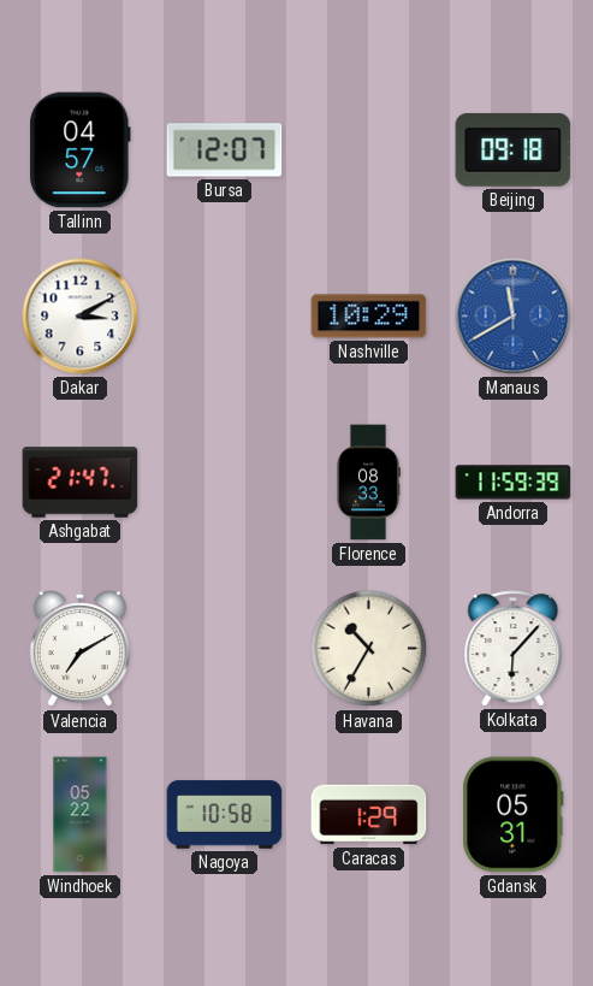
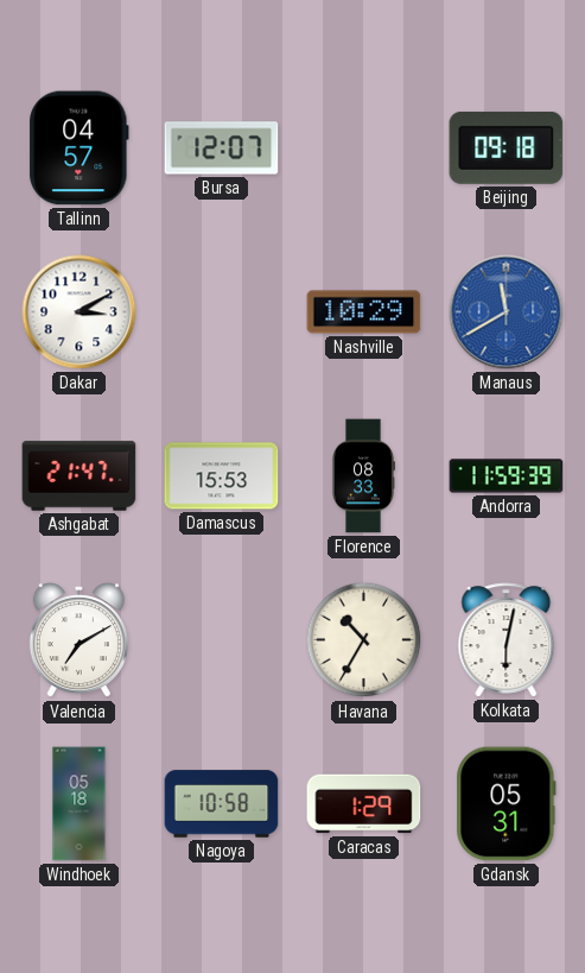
Damascus: none -> 15:53 (222, 476)
Kolkata: 6:07 -> 6:02 (507, 640)
Windhoek: 05:22 -> 05:18 (80, 804)
